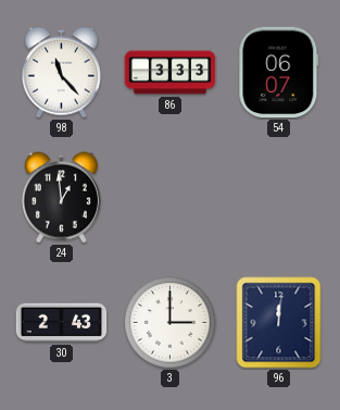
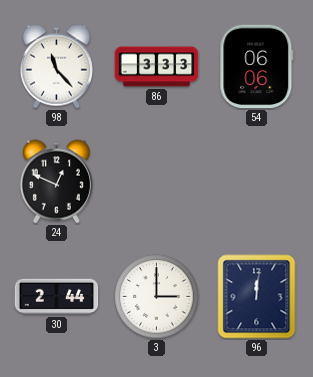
54: 06:07 -> 06:06 (257, 67)
24: 12:59 -> 12:49 (56, 182)
30: 2:43 -> 2:44 (57, 297)
